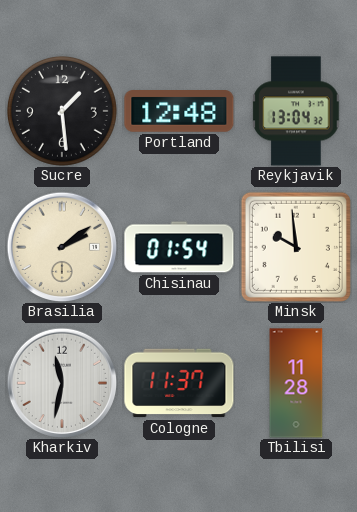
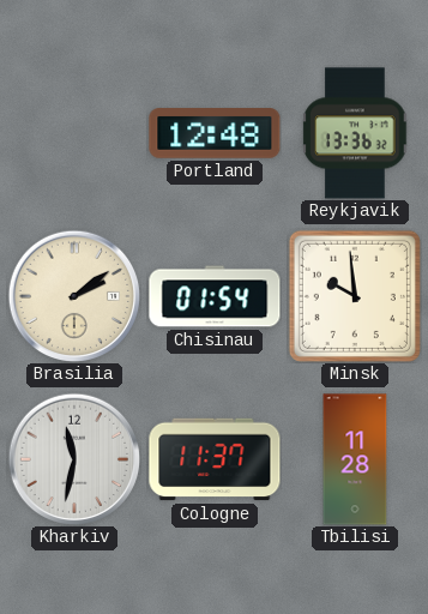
Sucre: 1:29 -> none (62, 111)
Reykjavik: 13:04 -> 13:36 (355, 133)
